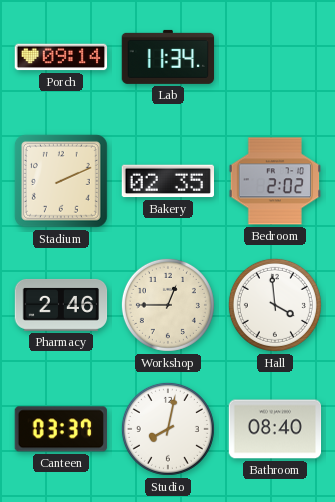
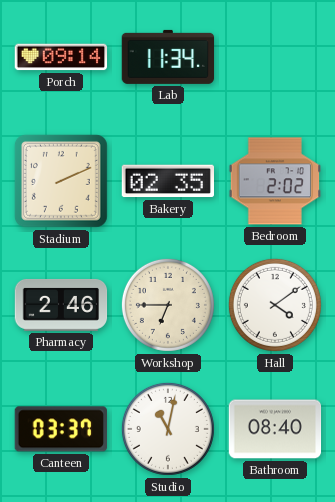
Workshop: 12:45 -> 6:45 (168, 305)
Hall: 3:59 -> 4:09 (275, 305)
Studio: 8:02 -> 11:02 (168, 429)
